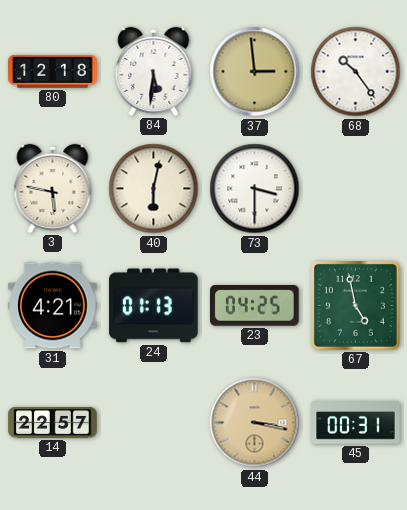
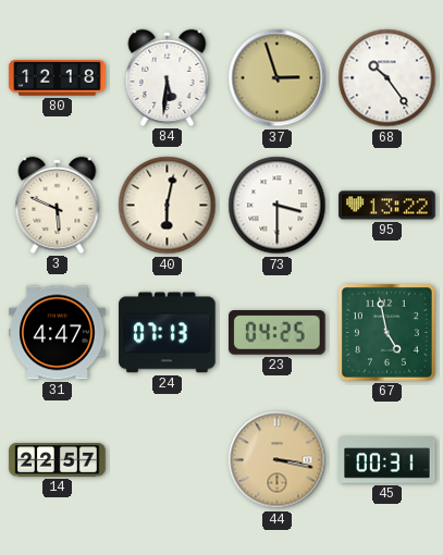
37: 2:59 -> 2:57 (278, 78)
3: 5:47 -> 5:49 (58, 205)
95: none -> 13:22 (387, 206)
31: 4:21 -> 4:47 (58, 333)
24: 01:13 -> 07:13 (168, 333)
